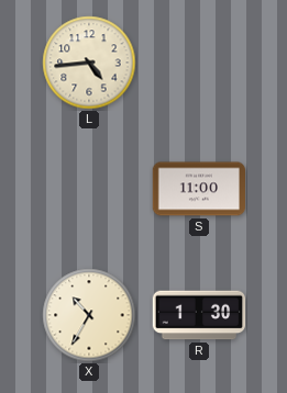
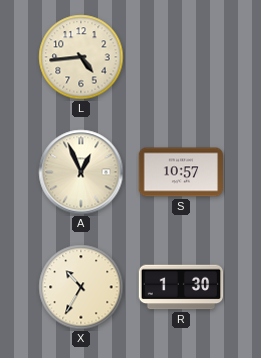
A: none -> 12:56 (81, 172)
S: 11:00 -> 10:57 (181, 172)
